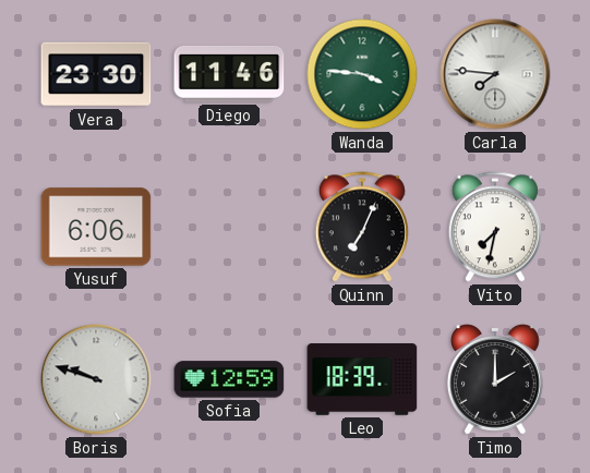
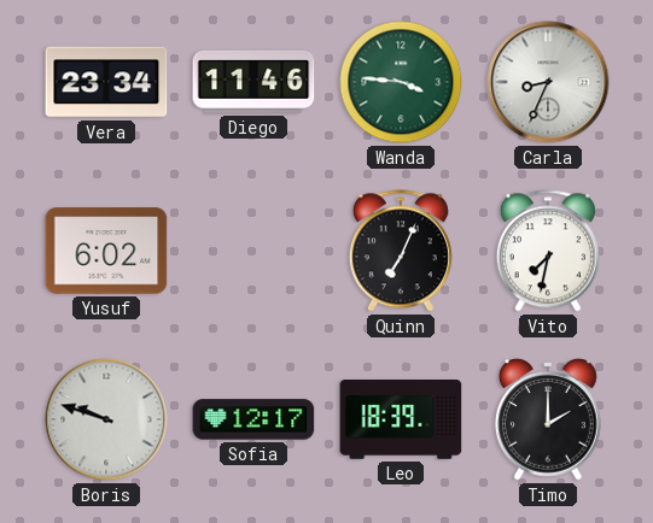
Vera: 23:30 -> 23:34 (106, 82)
Carla: 7:46 -> 8:34 (548, 82)
Yusuf: 6:06 -> 6:02 (106, 251)
Sofia: 12:59 -> 12:17 (253, 419)
